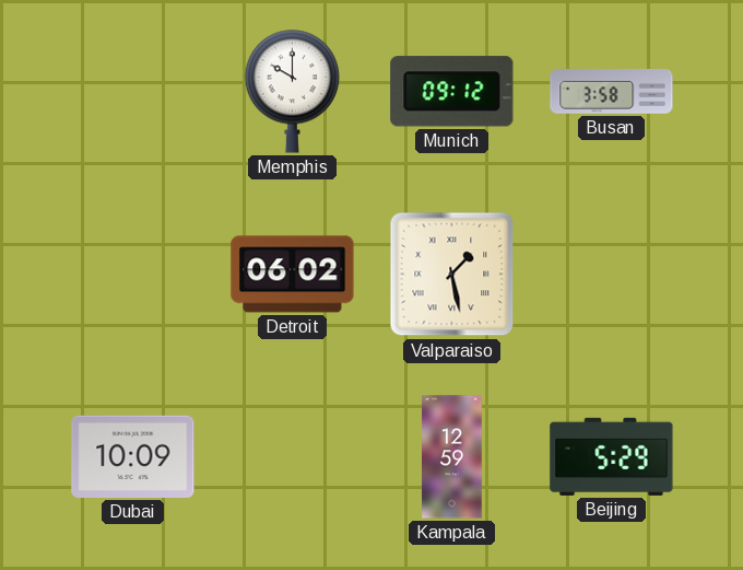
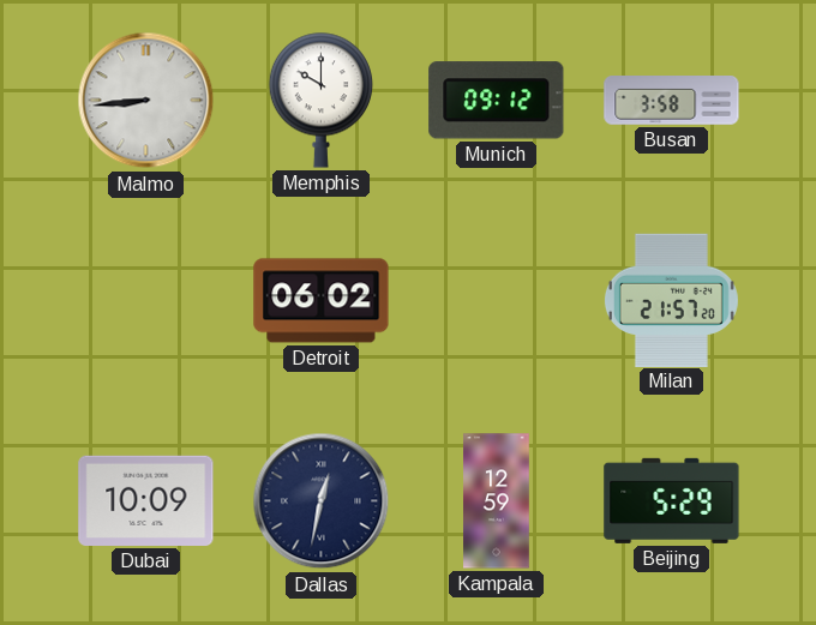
Malmo: none -> 8:44 (146, 101)
Valparaiso: 1:28 -> none (452, 275)
Milan: none -> 21:57 (671, 300)
Dallas: none -> 12:32 (322, 501)
